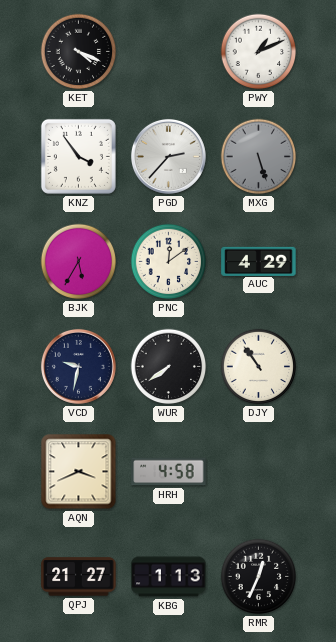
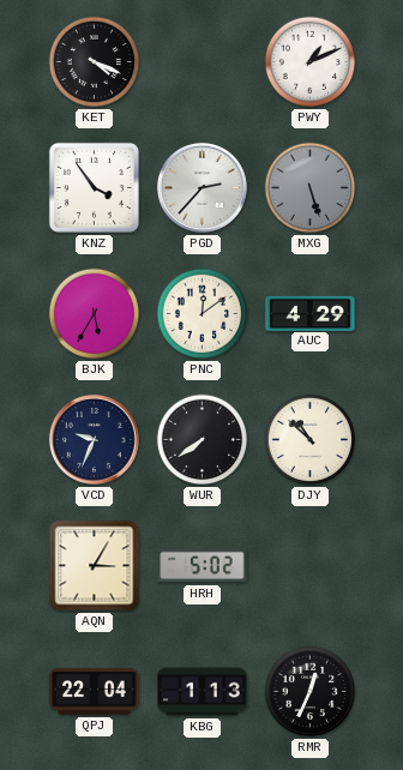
VCD: 9:32 -> 9:34 (94, 439)
DJY: 10:54 -> 10:52 (311, 440)
AQN: 3:41 -> 3:05 (95, 566)
HRH: 4:58 -> 5:02 (203, 566)
QPJ: 21:27 -> 22:04 (95, 692)
